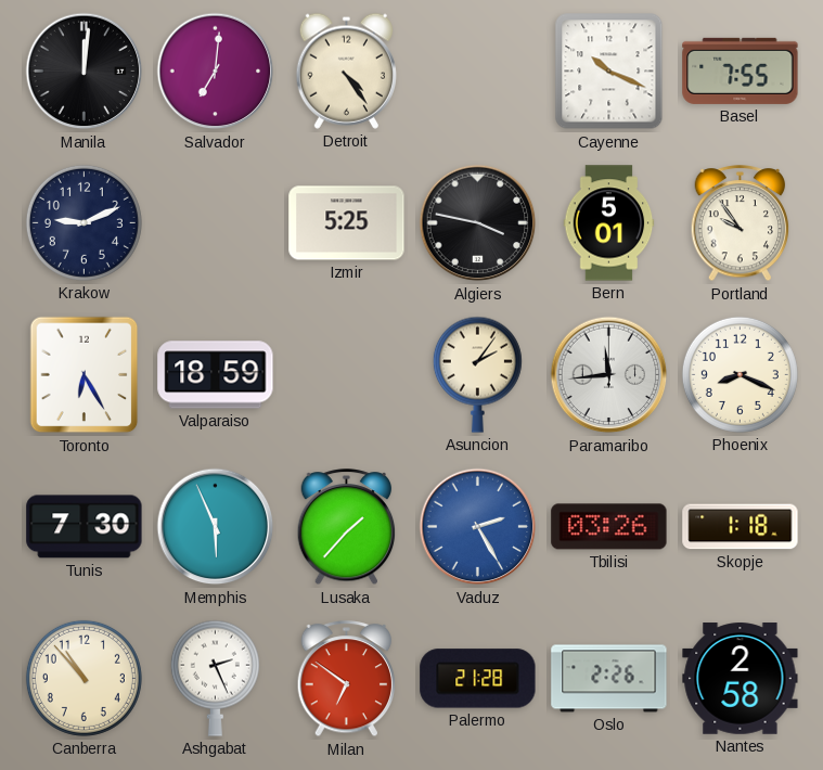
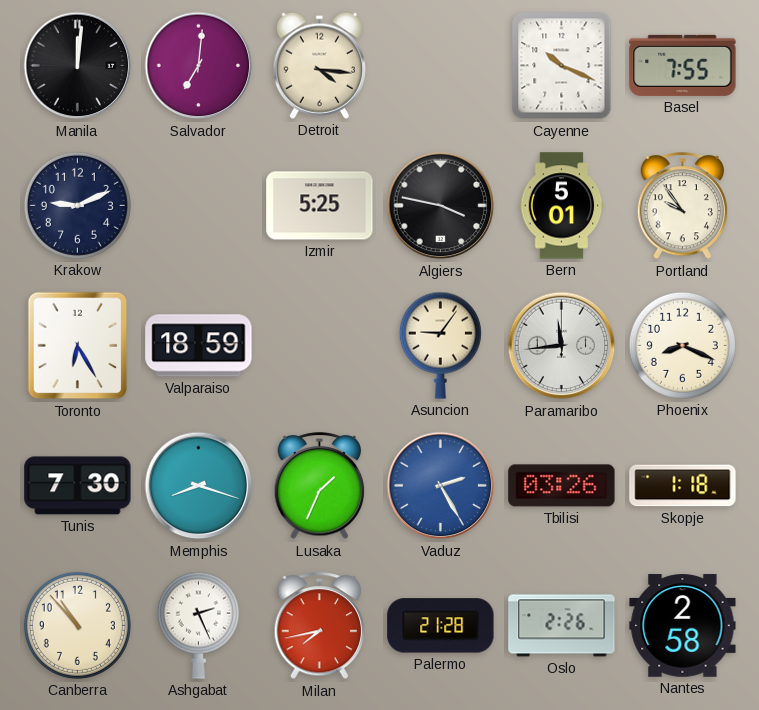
Detroit: 4:24 -> 4:16 (319, 65)
Asuncion: 2:06 -> 9:06 (440, 345)
Memphis: 5:56 -> 8:18 (199, 486)
Lusaka: 1:37 -> 1:34 (320, 486)
Milan: 6:51 -> 7:43 (320, 626)
